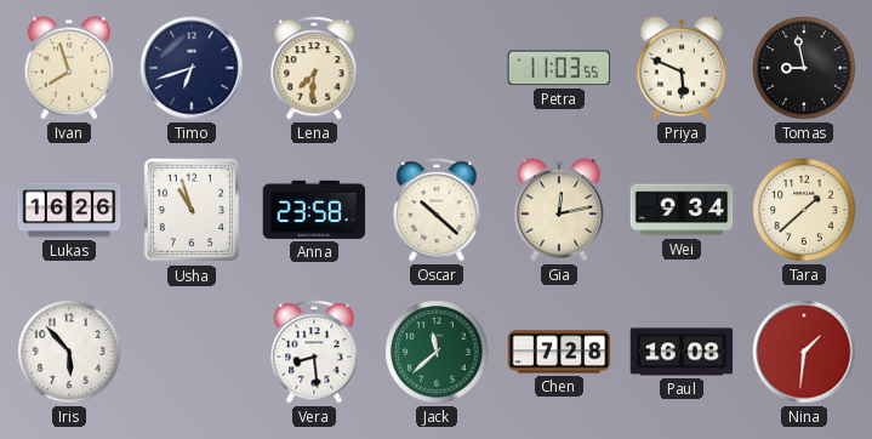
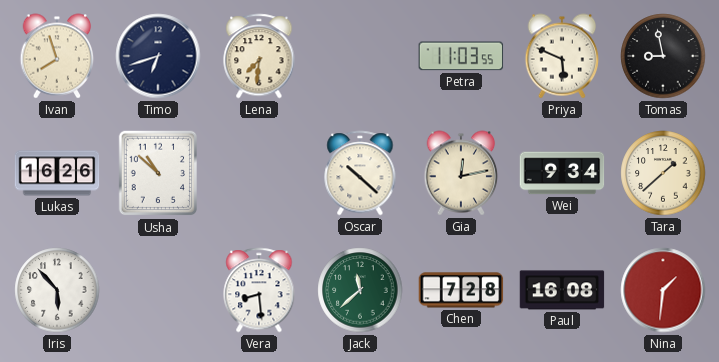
Usha: 10:57 -> 10:52 (158, 173)
Anna: 23:58 -> none (314, 210)
